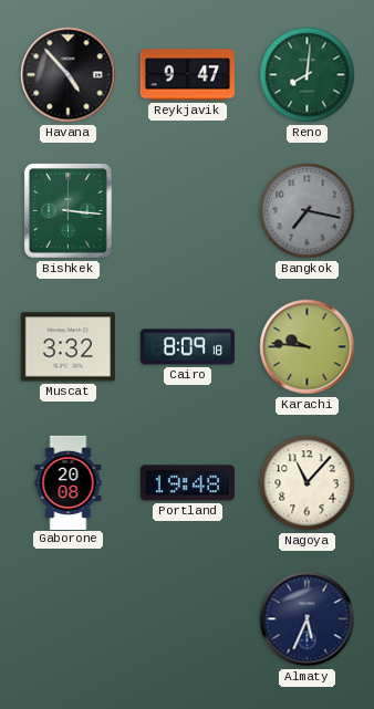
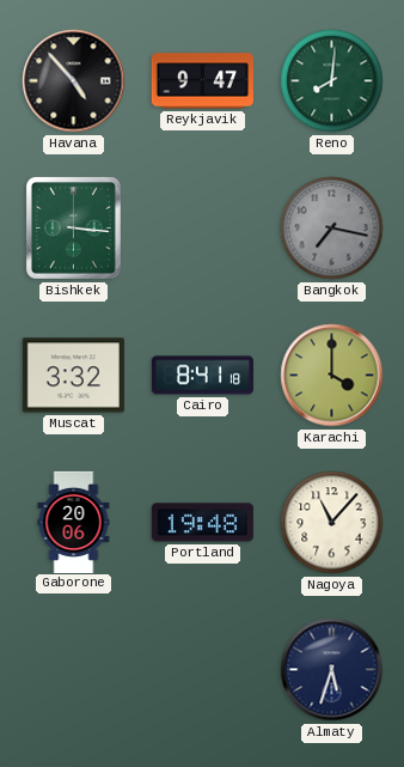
Cairo: 8:09 -> 8:41 (202, 376)
Karachi: 9:46 -> 4:00 (332, 376)
Gaborone: 20:08 -> 20:06 (74, 522)
Almaty: 5:34 -> 5:33 (332, 670)
